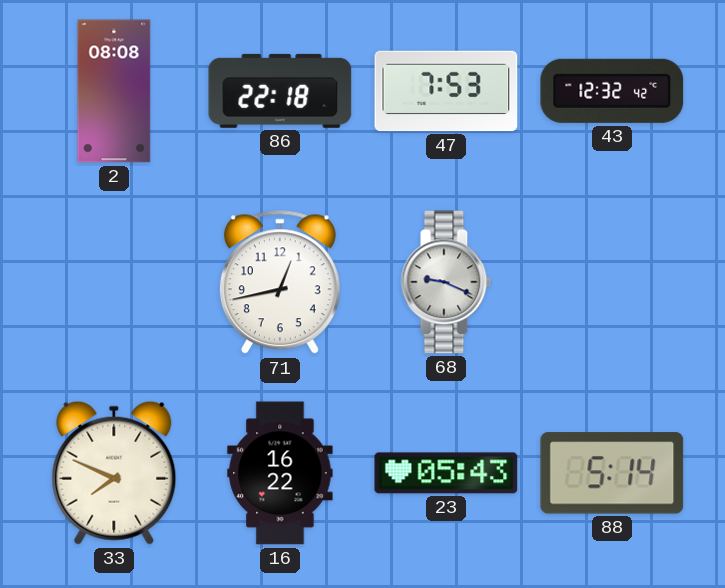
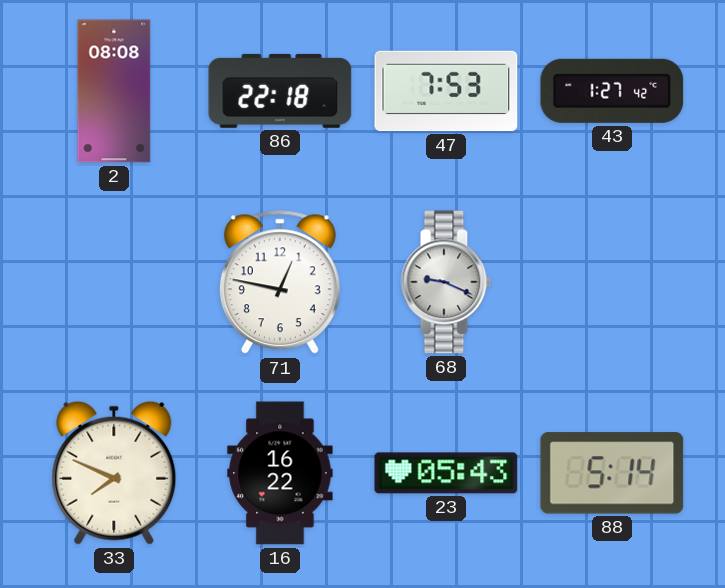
43: 12:32 -> 1:27 (612, 91)
71: 12:43 -> 12:47 (280, 283)
